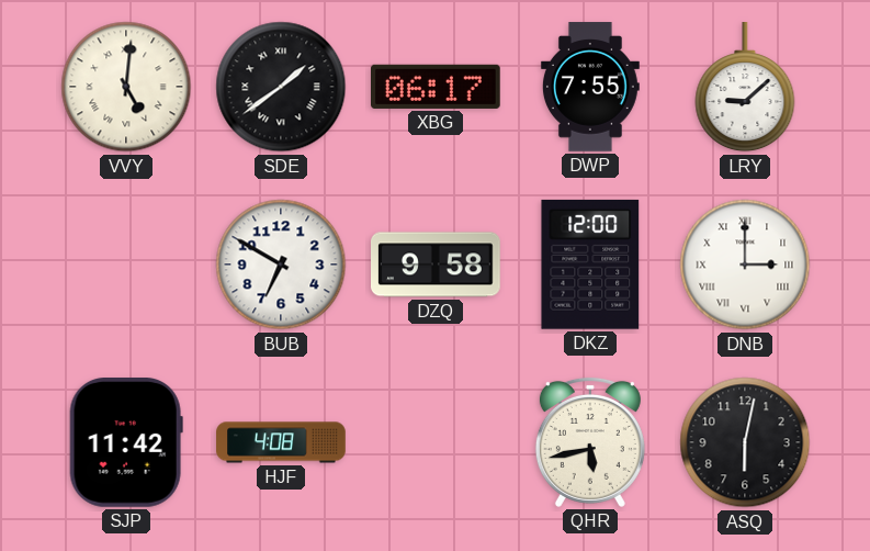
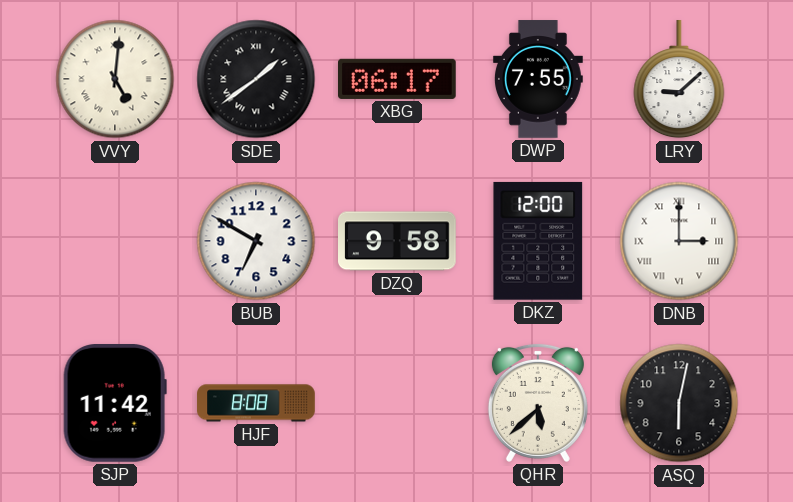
HJF: 4:08 -> 8:08 (256, 403)
QHR: 5:43 -> 5:38 (538, 403)
